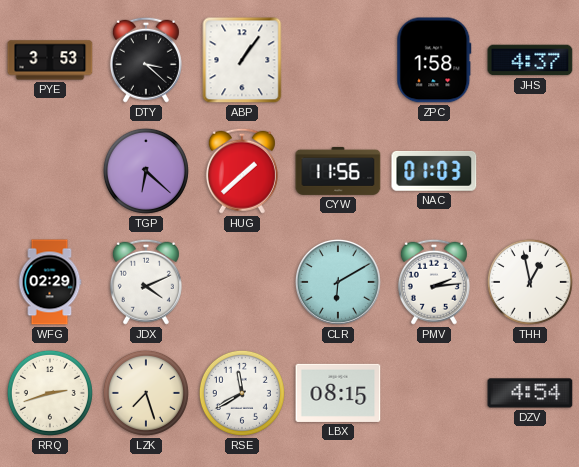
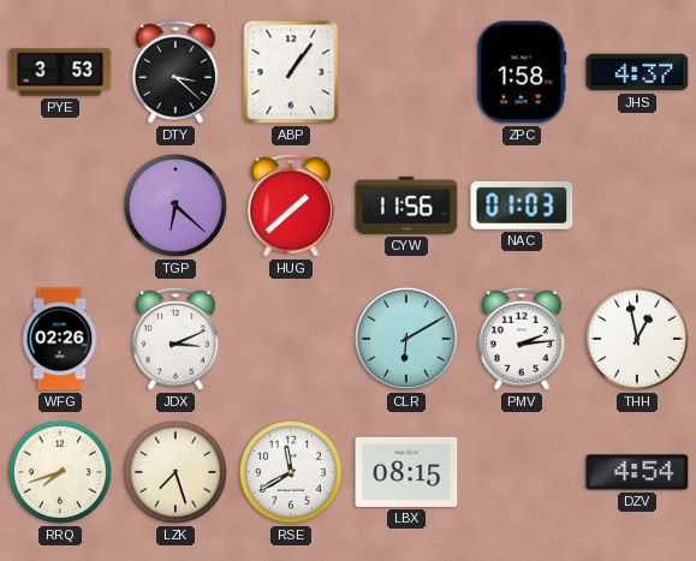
WFG: 02:29 -> 02:26 (60, 339)
JDX: 4:11 -> 3:11 (176, 339)
RRQ: 2:42 -> 7:42 (60, 472)
